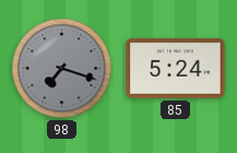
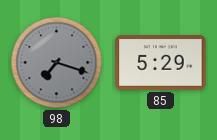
85: 5:24 -> 5:29 (161, 63)
